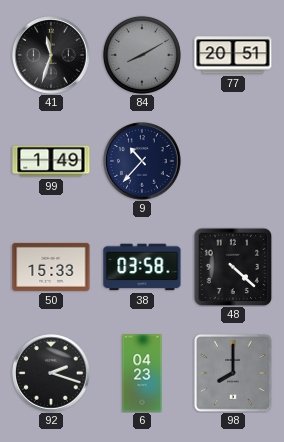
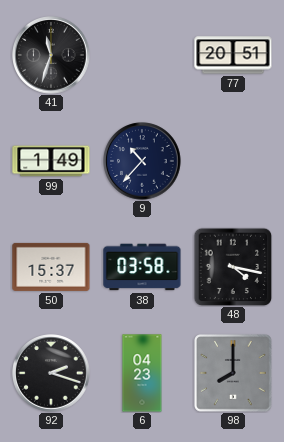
84: 8:10 -> none (142, 55)
50: 15:33 -> 15:37 (51, 267)
48: 4:22 -> 4:17 (233, 267)
